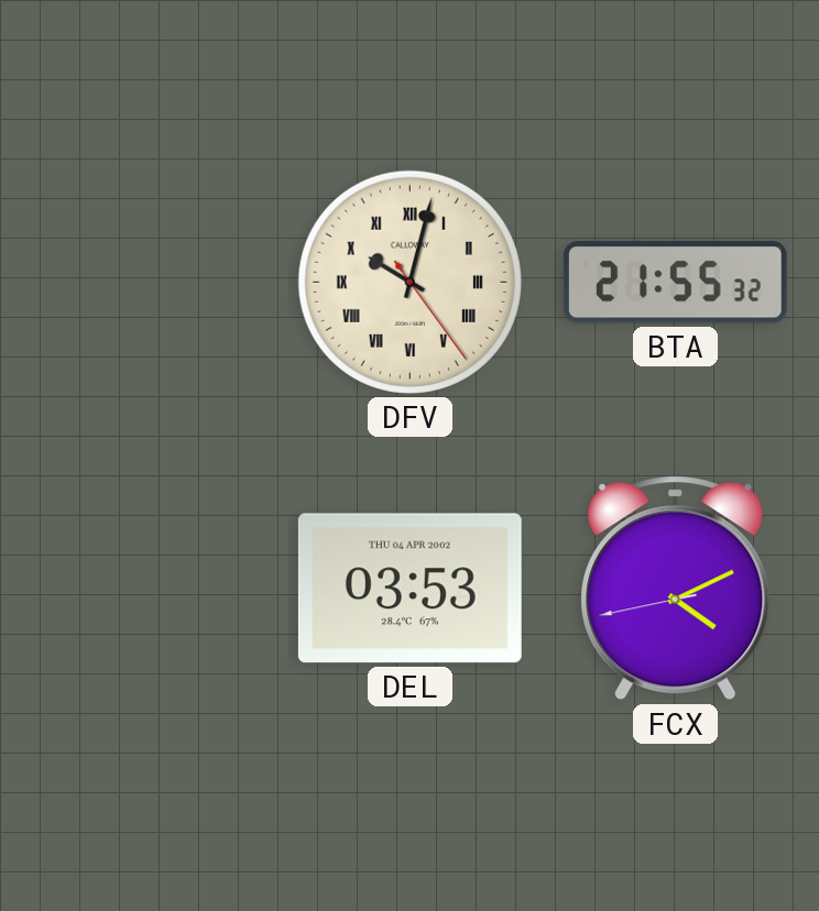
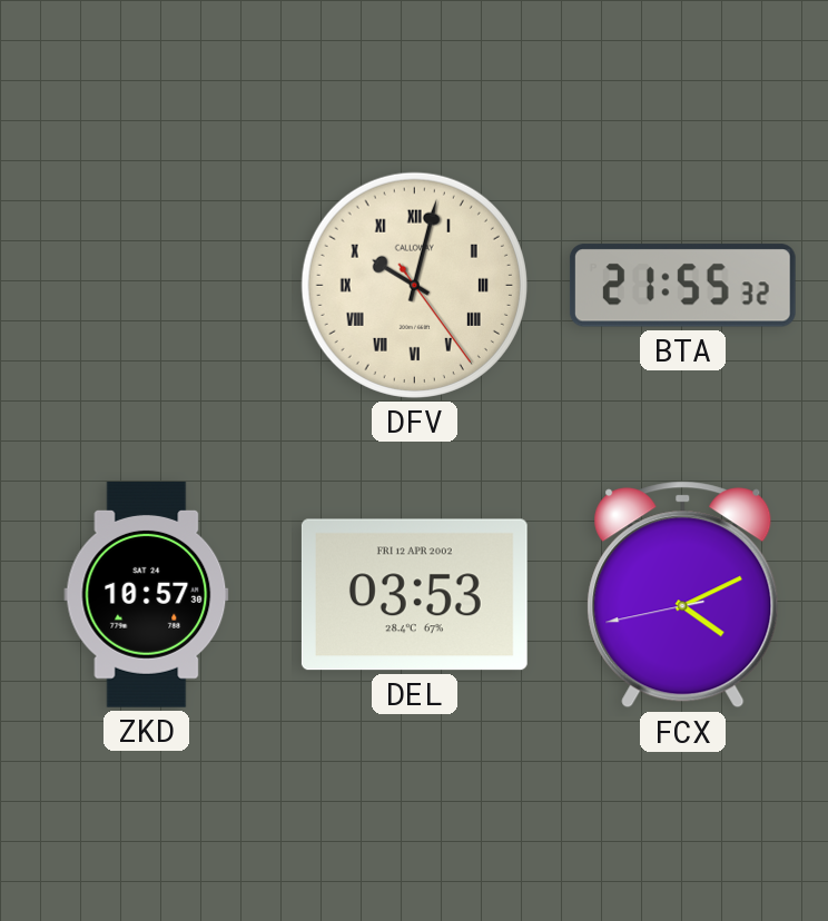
ZKD: none -> 10:57 (147, 594)
DEL date: THU 04 APR 2002 -> FRI 12 APR 2002 (414, 595)
